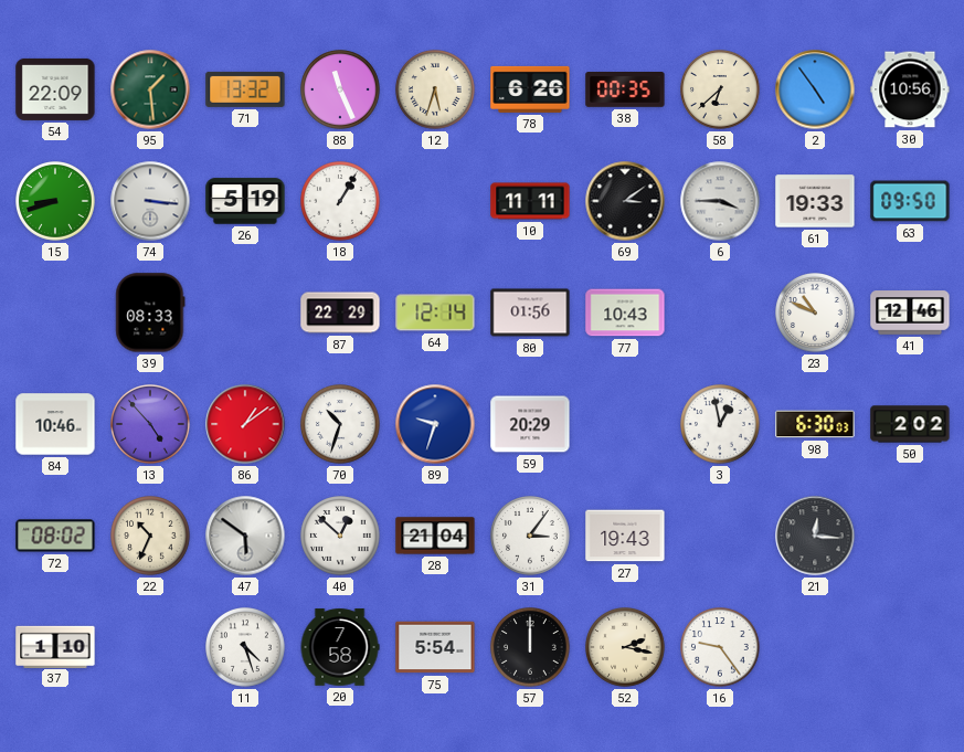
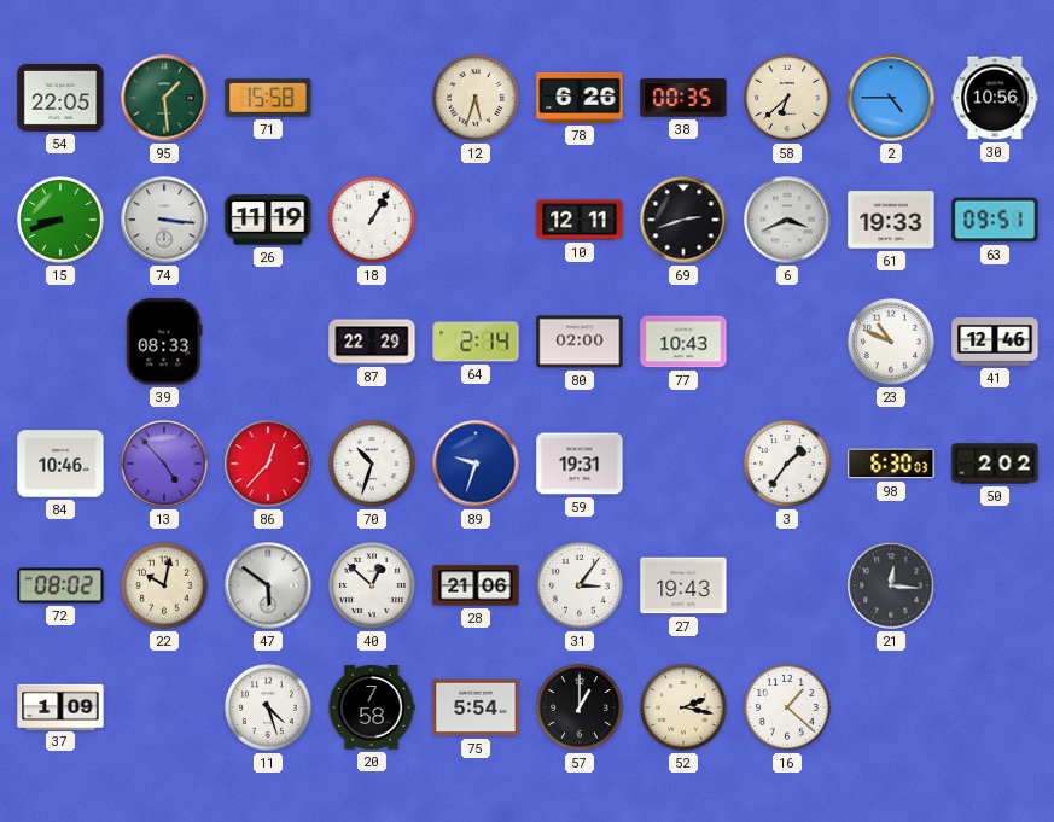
54: 22:09 -> 22:05 (60, 98)
71: 13:32 -> 15:58 (268, 98)
88: 11:26 -> none (341, 91)
2: 4:54 -> 4:45 (891, 98)
26: 5:19 -> 11:19 (268, 220)
10: 11:11 -> 12:11 (580, 220)
69: 3:09 -> 2:42 (683, 220)
6: 3:45 -> 3:41 (787, 220)
63: 09:50 -> 09:51 (995, 220)
64: 12:14 -> 2:14 (476, 342)
80: 01:56 -> 02:00 (580, 342)
86: 1:09 -> 12:37 (268, 464)
59: 20:29 -> 19:31 (580, 464)
3: 12:58 -> 1:36 (788, 465)
22: 10:34 -> 10:02 (165, 587)
28: 21:04 -> 21:06 (476, 585)
37: 1:10 -> 1:09 (60, 706)
57: 12:00 -> 1:00 (581, 709)
16: 9:24 -> 1:22 (788, 709)
